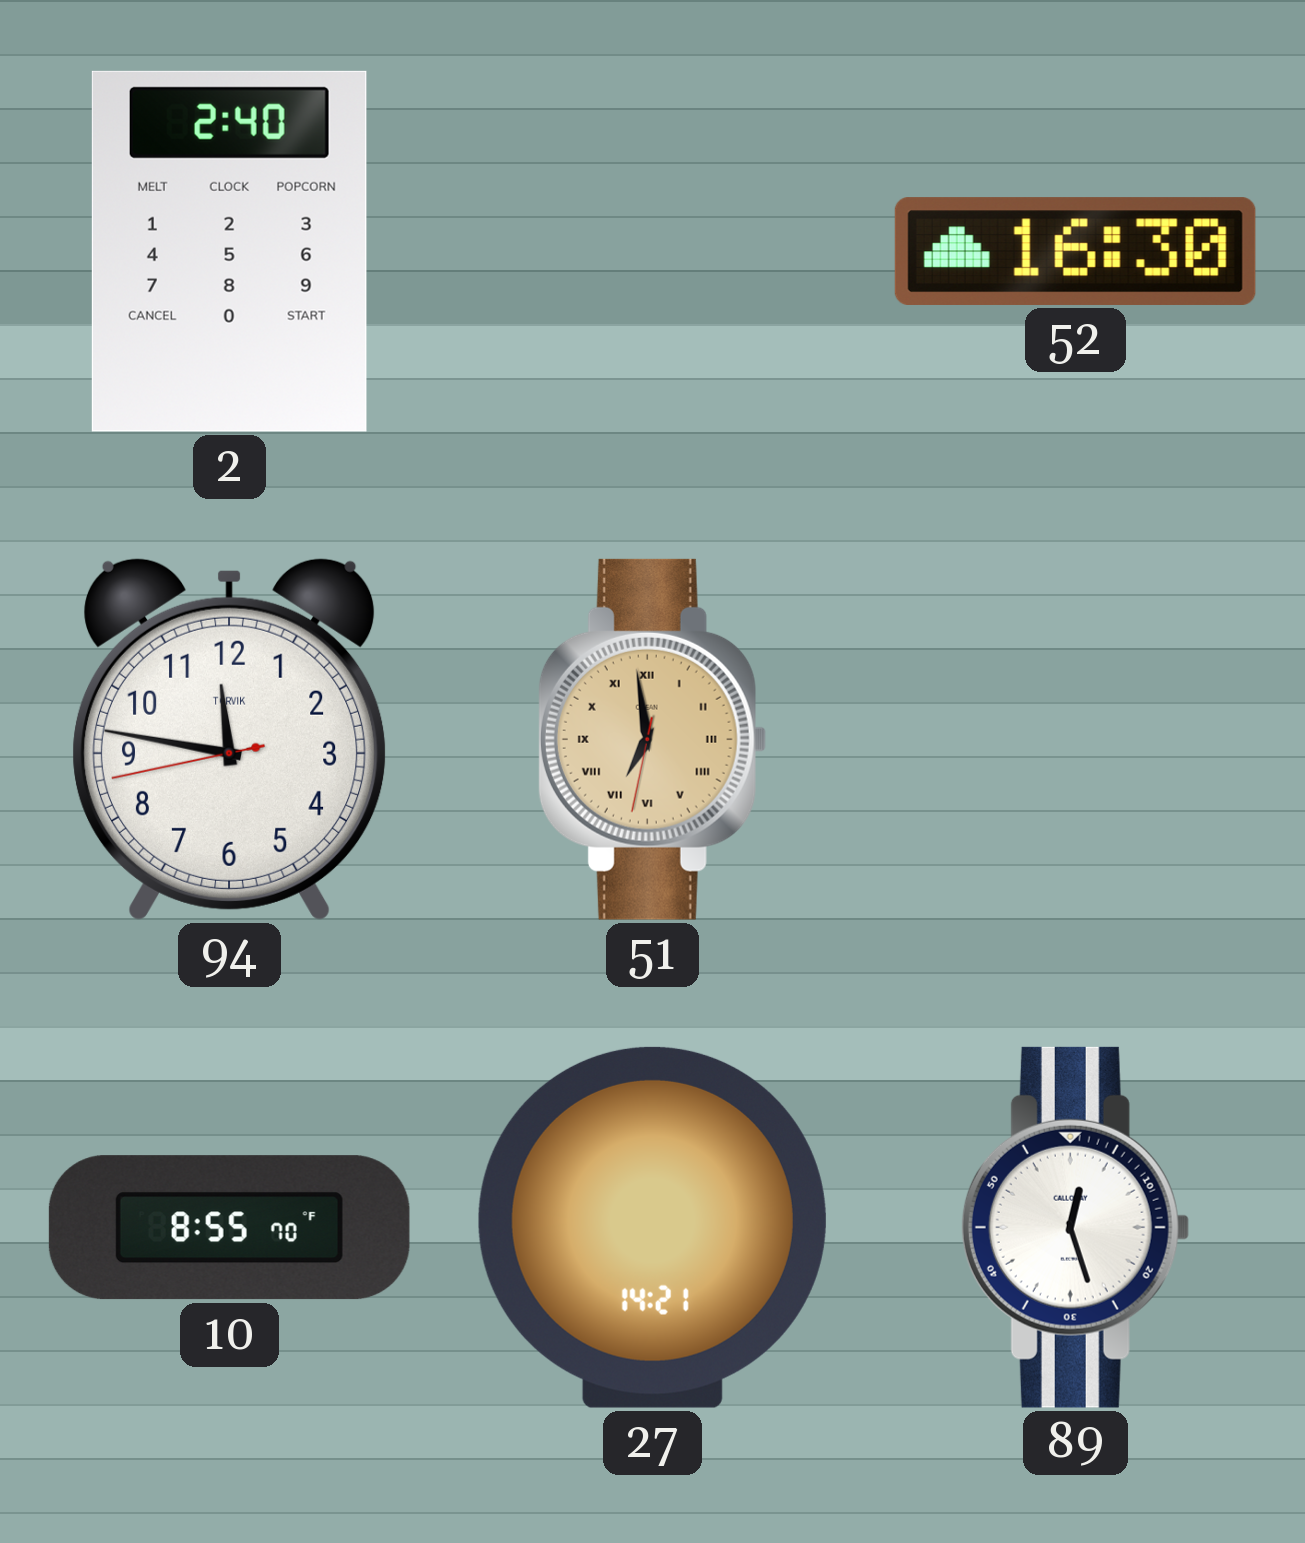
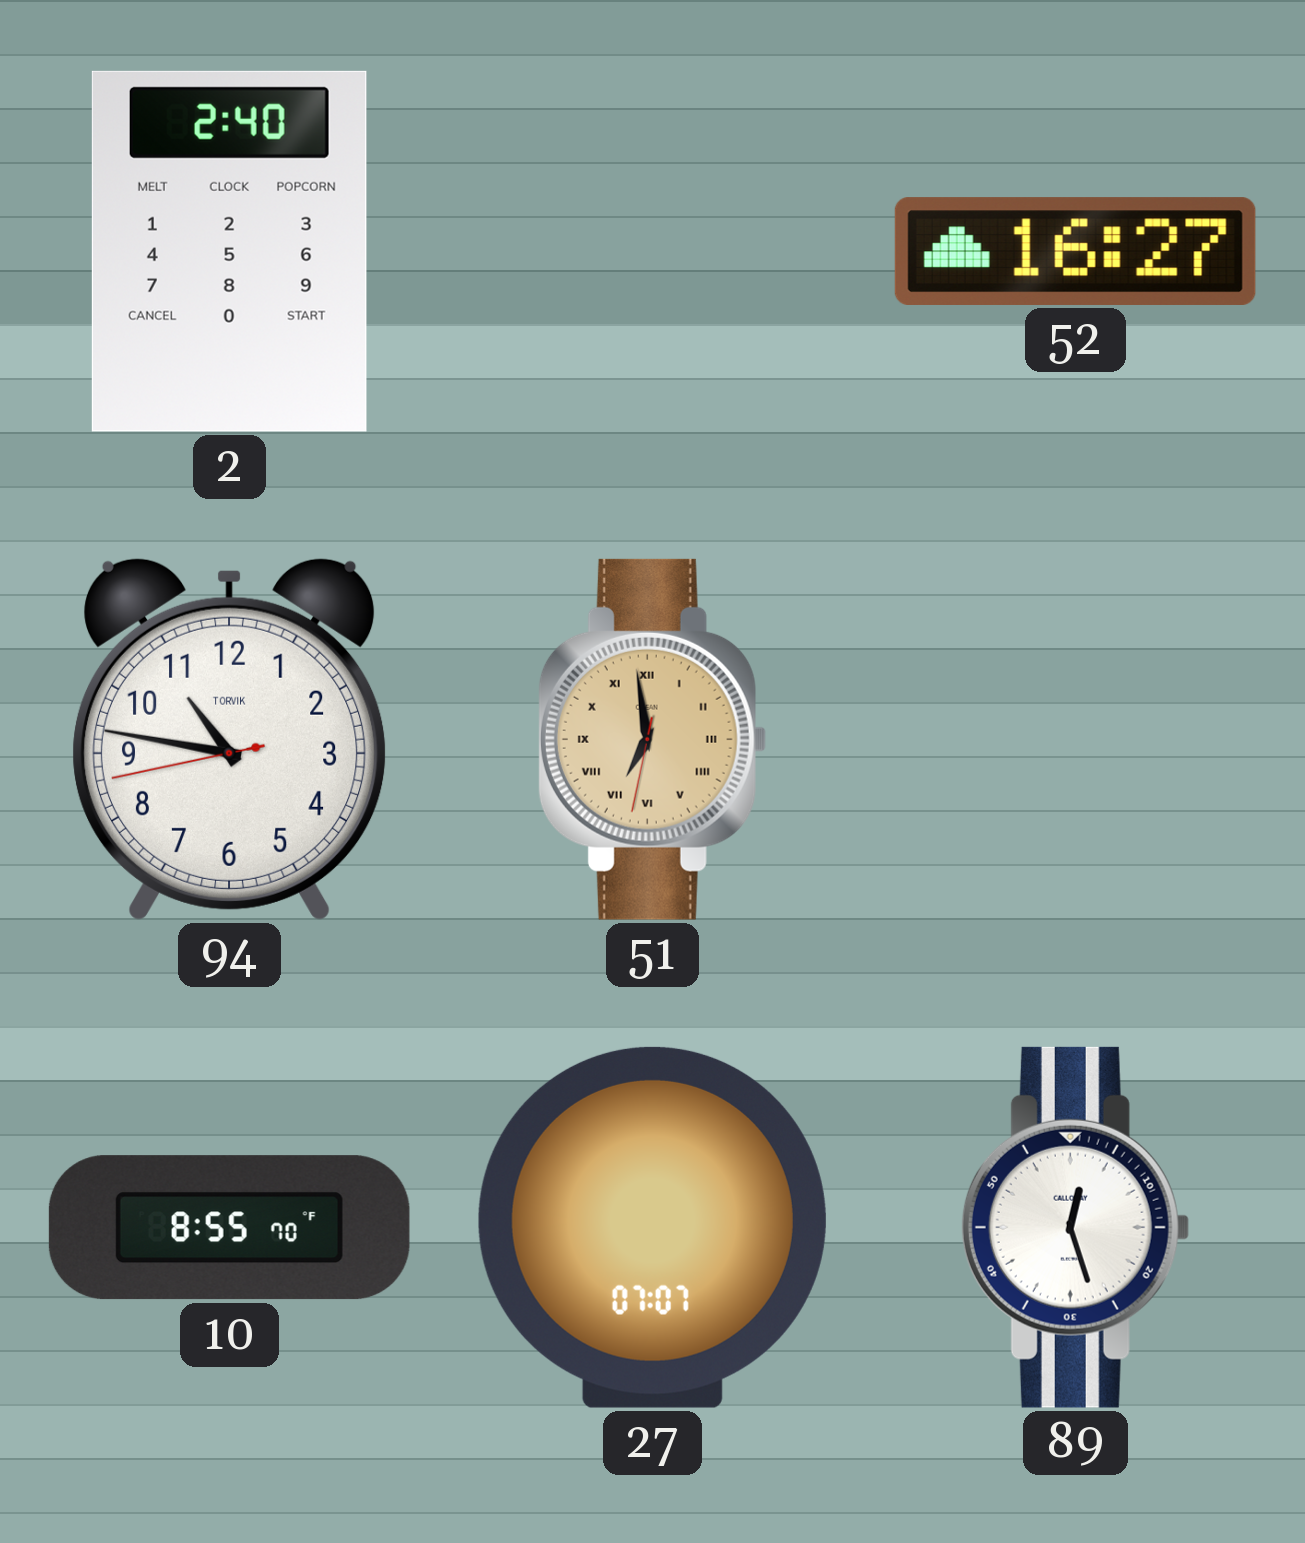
52: 16:30 -> 16:27 (1075, 251)
94: 11:46 -> 10:46 (229, 739)
27: 14:21 -> 07:07 (652, 1227)
